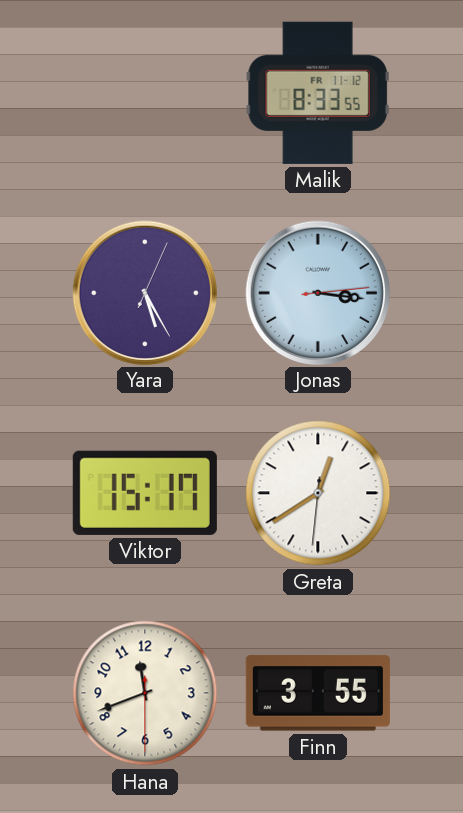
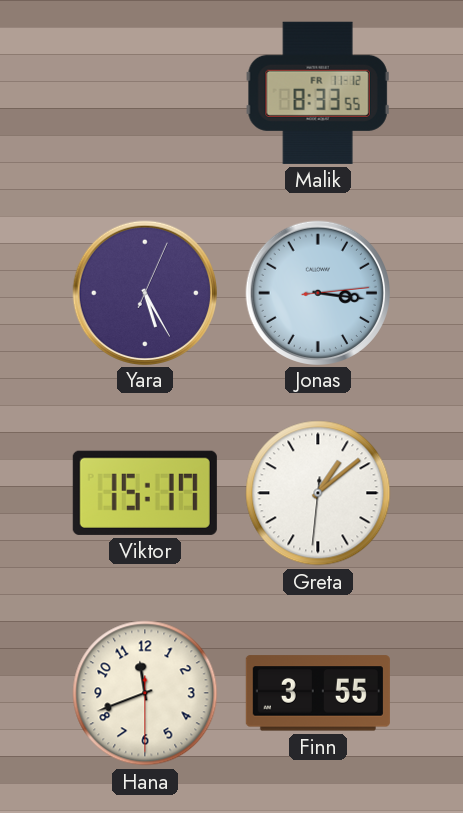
Greta: 12:39 -> 1:08 (318, 493)
